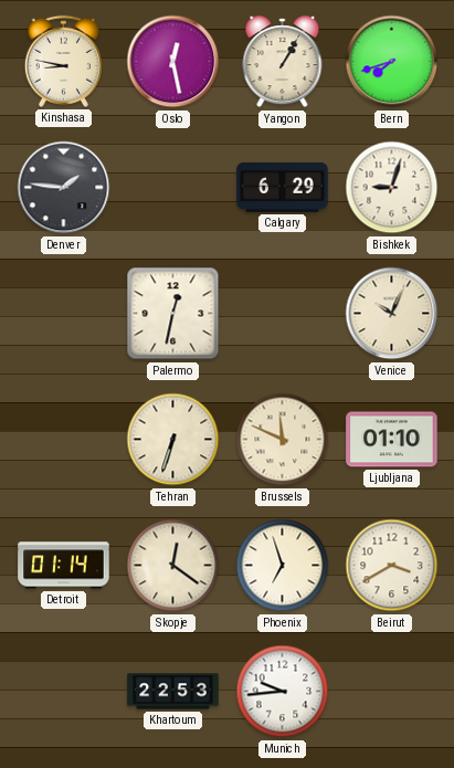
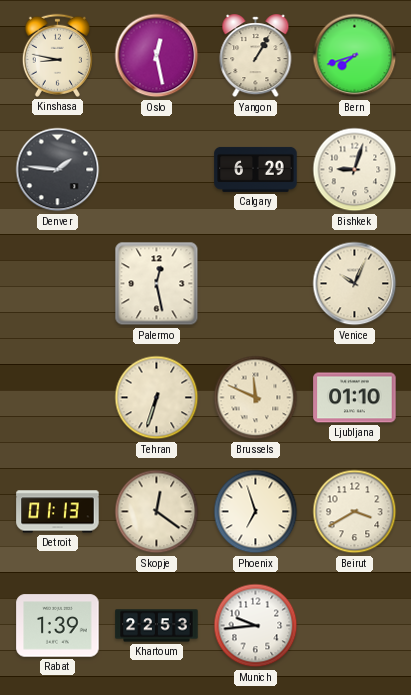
Palermo: 12:32 -> 12:28 (157, 284)
Detroit: 01:14 -> 01:13 (58, 512)
Rabat: none -> 1:39 (58, 626)
